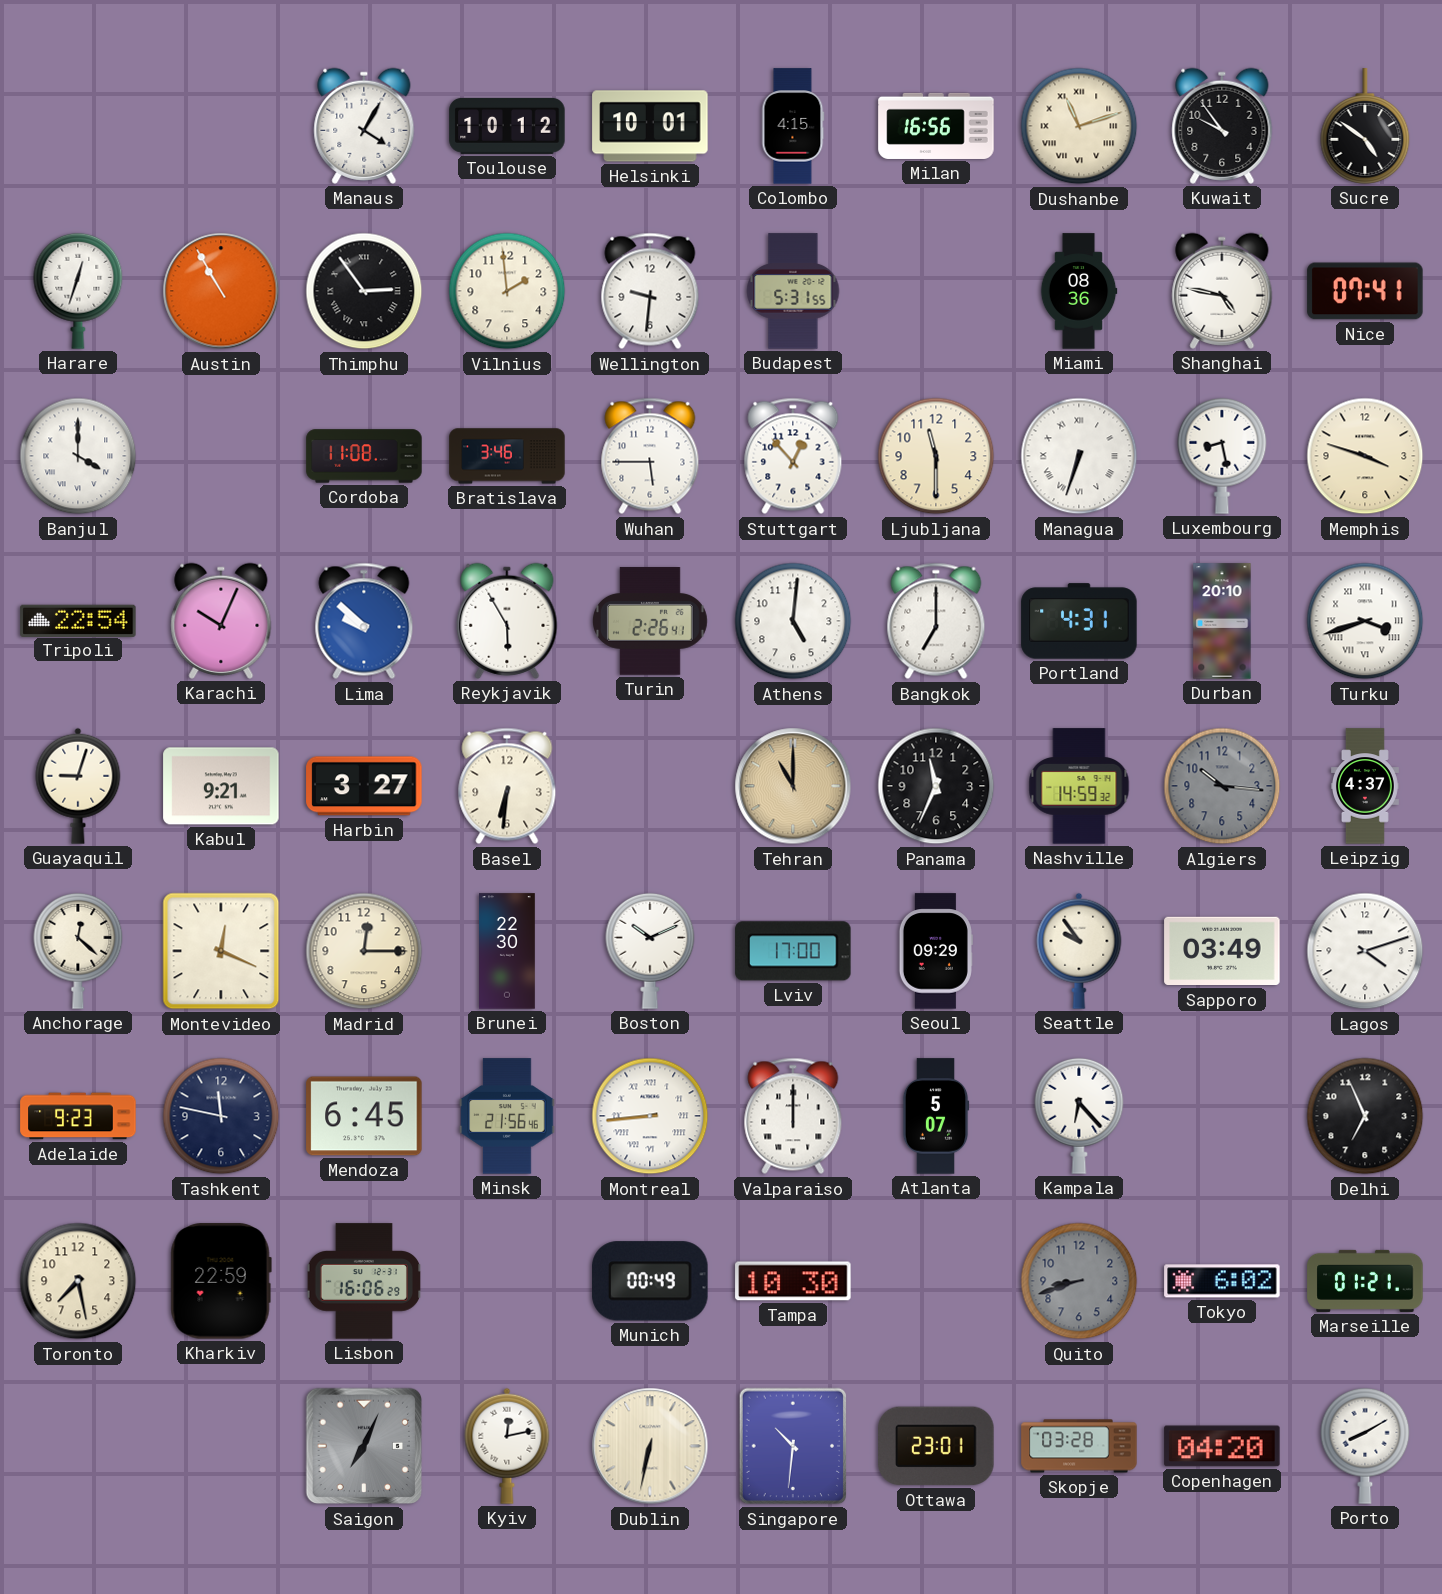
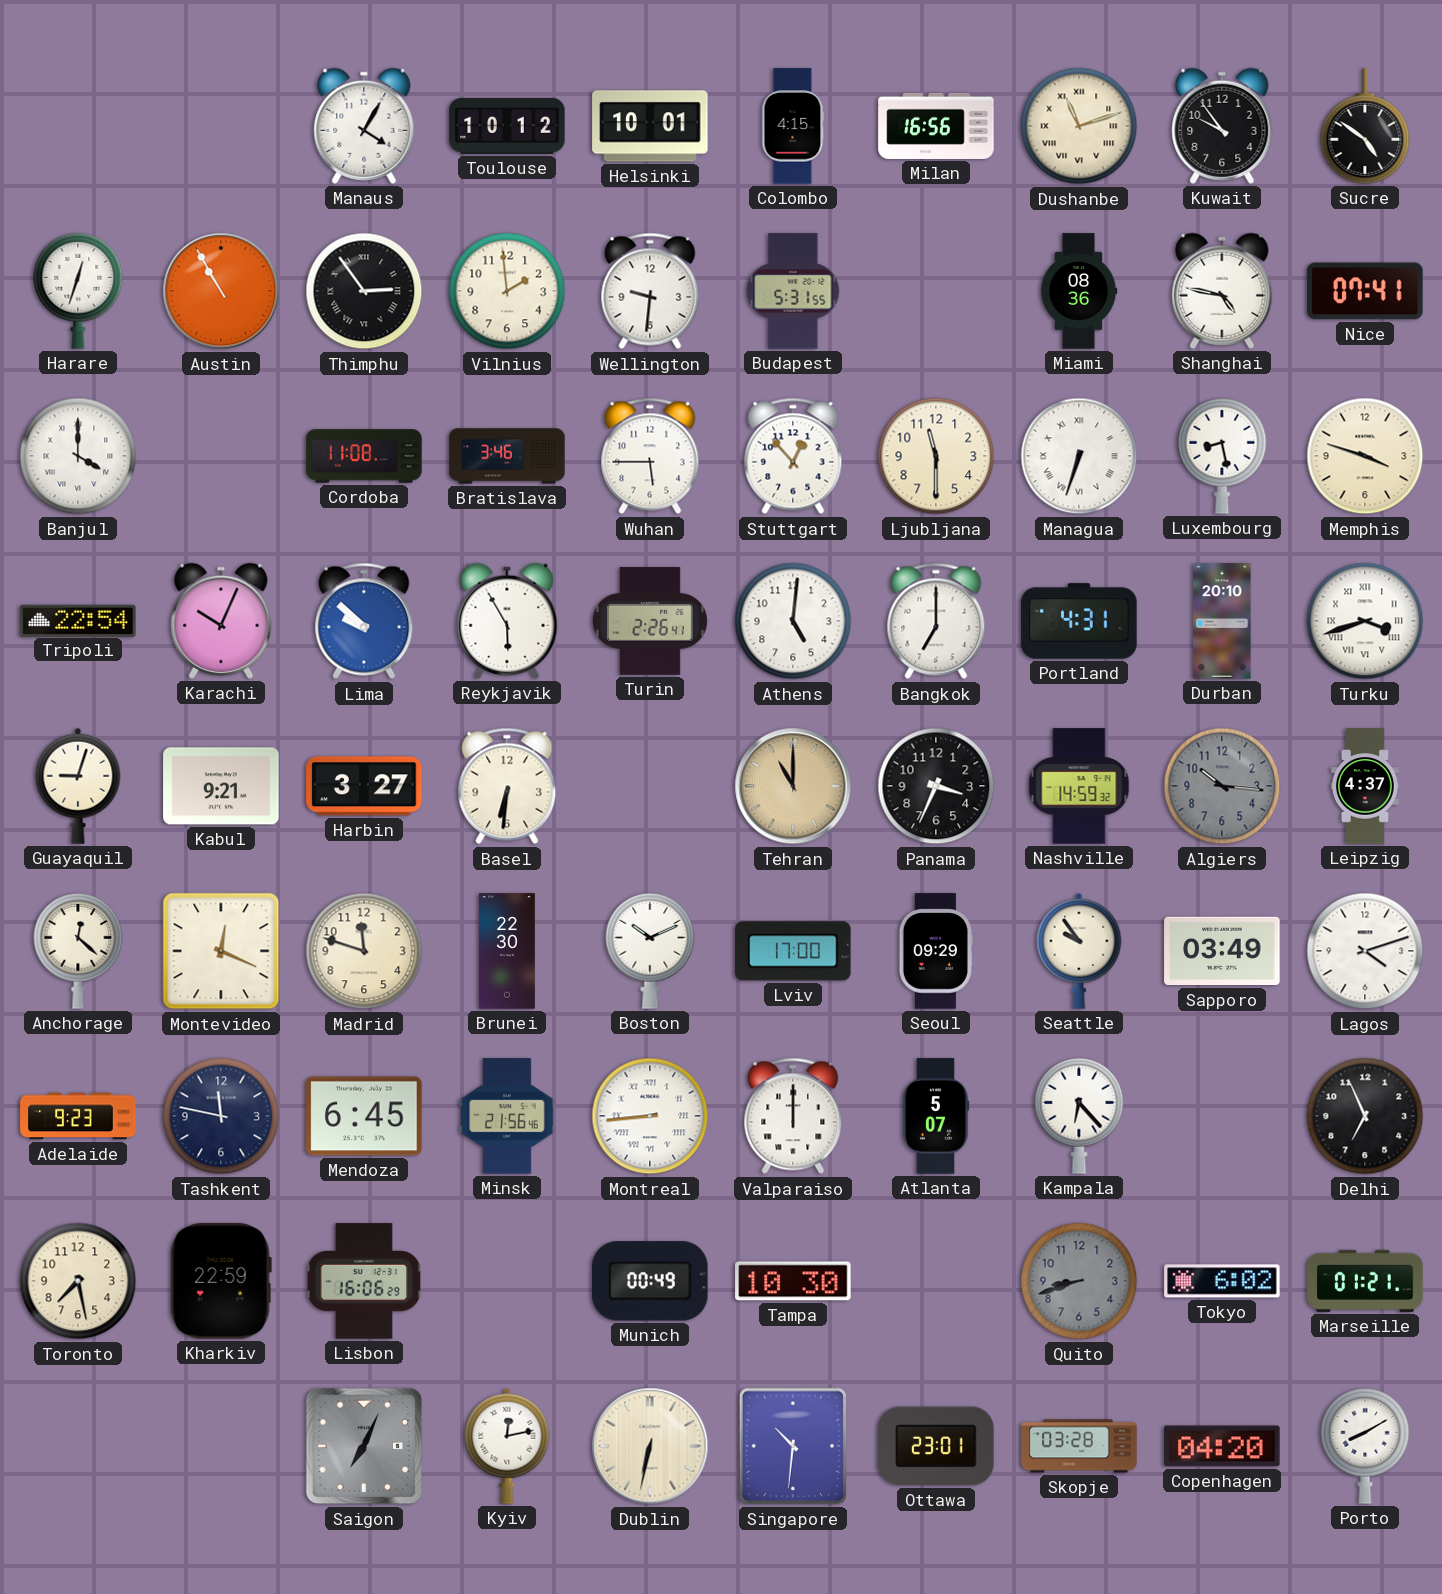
Panama: 11:34 -> 3:34 (936, 786)
Madrid: 12:15 -> 11:48 (364, 951)
